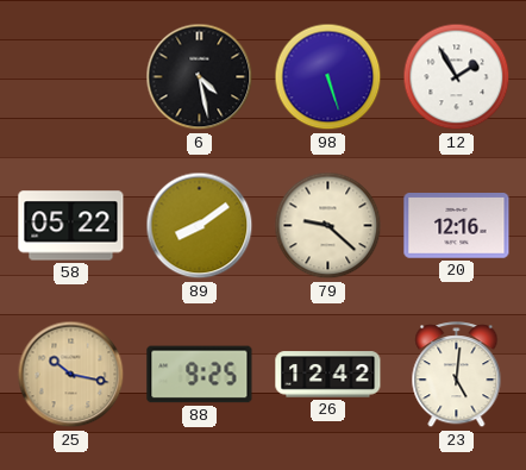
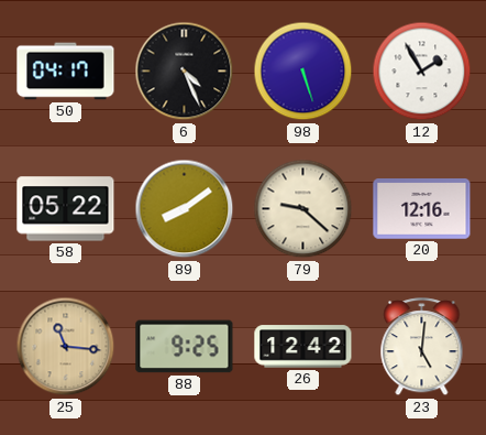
50: none -> 04:17 (66, 72)
6: 4:28 -> 4:26 (185, 72)
25: 10:17 -> 11:16 (66, 347)
